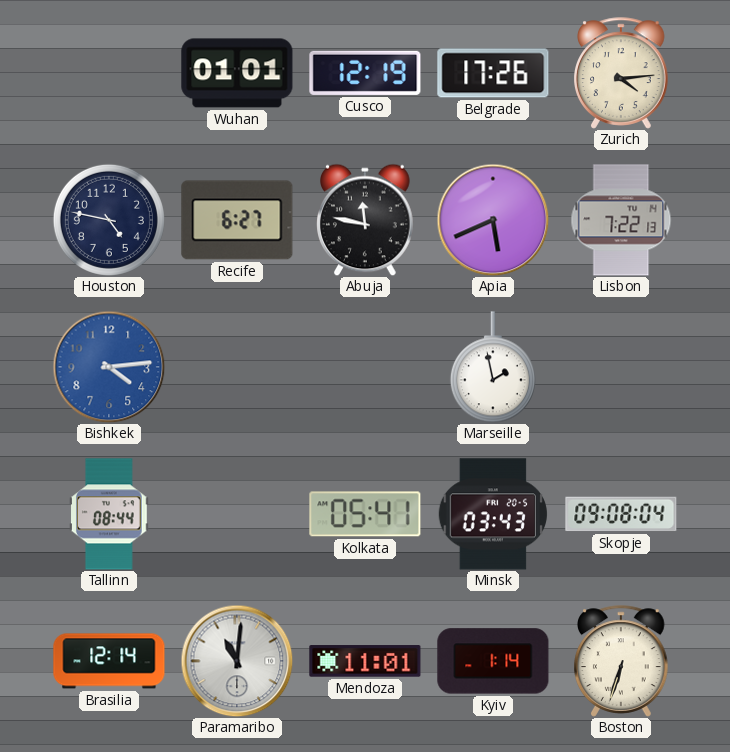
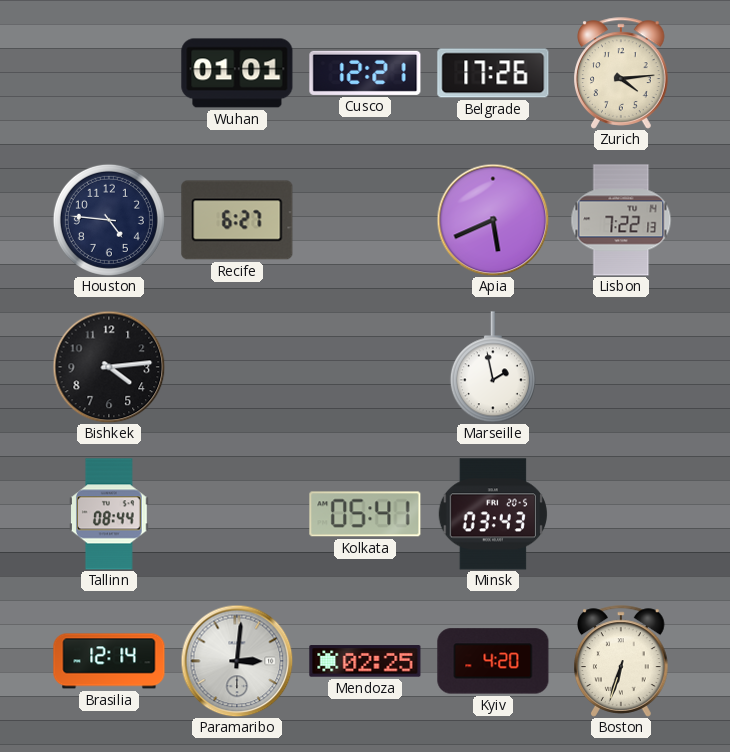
Cusco: 12:19 -> 12:21 (365, 73)
Houston: 4:47 -> 4:46 (109, 220)
Abuja: 11:47 -> none (365, 220)
Bishkek dial: blue -> black (109, 367)
Skopje: 09:08 -> none (621, 514)
Paramaribo: 11:01 -> 3:01 (237, 661)
Mendoza: 11:01 -> 02:25 (365, 661)
Kyiv: 1:14 -> 4:20 (493, 661)
